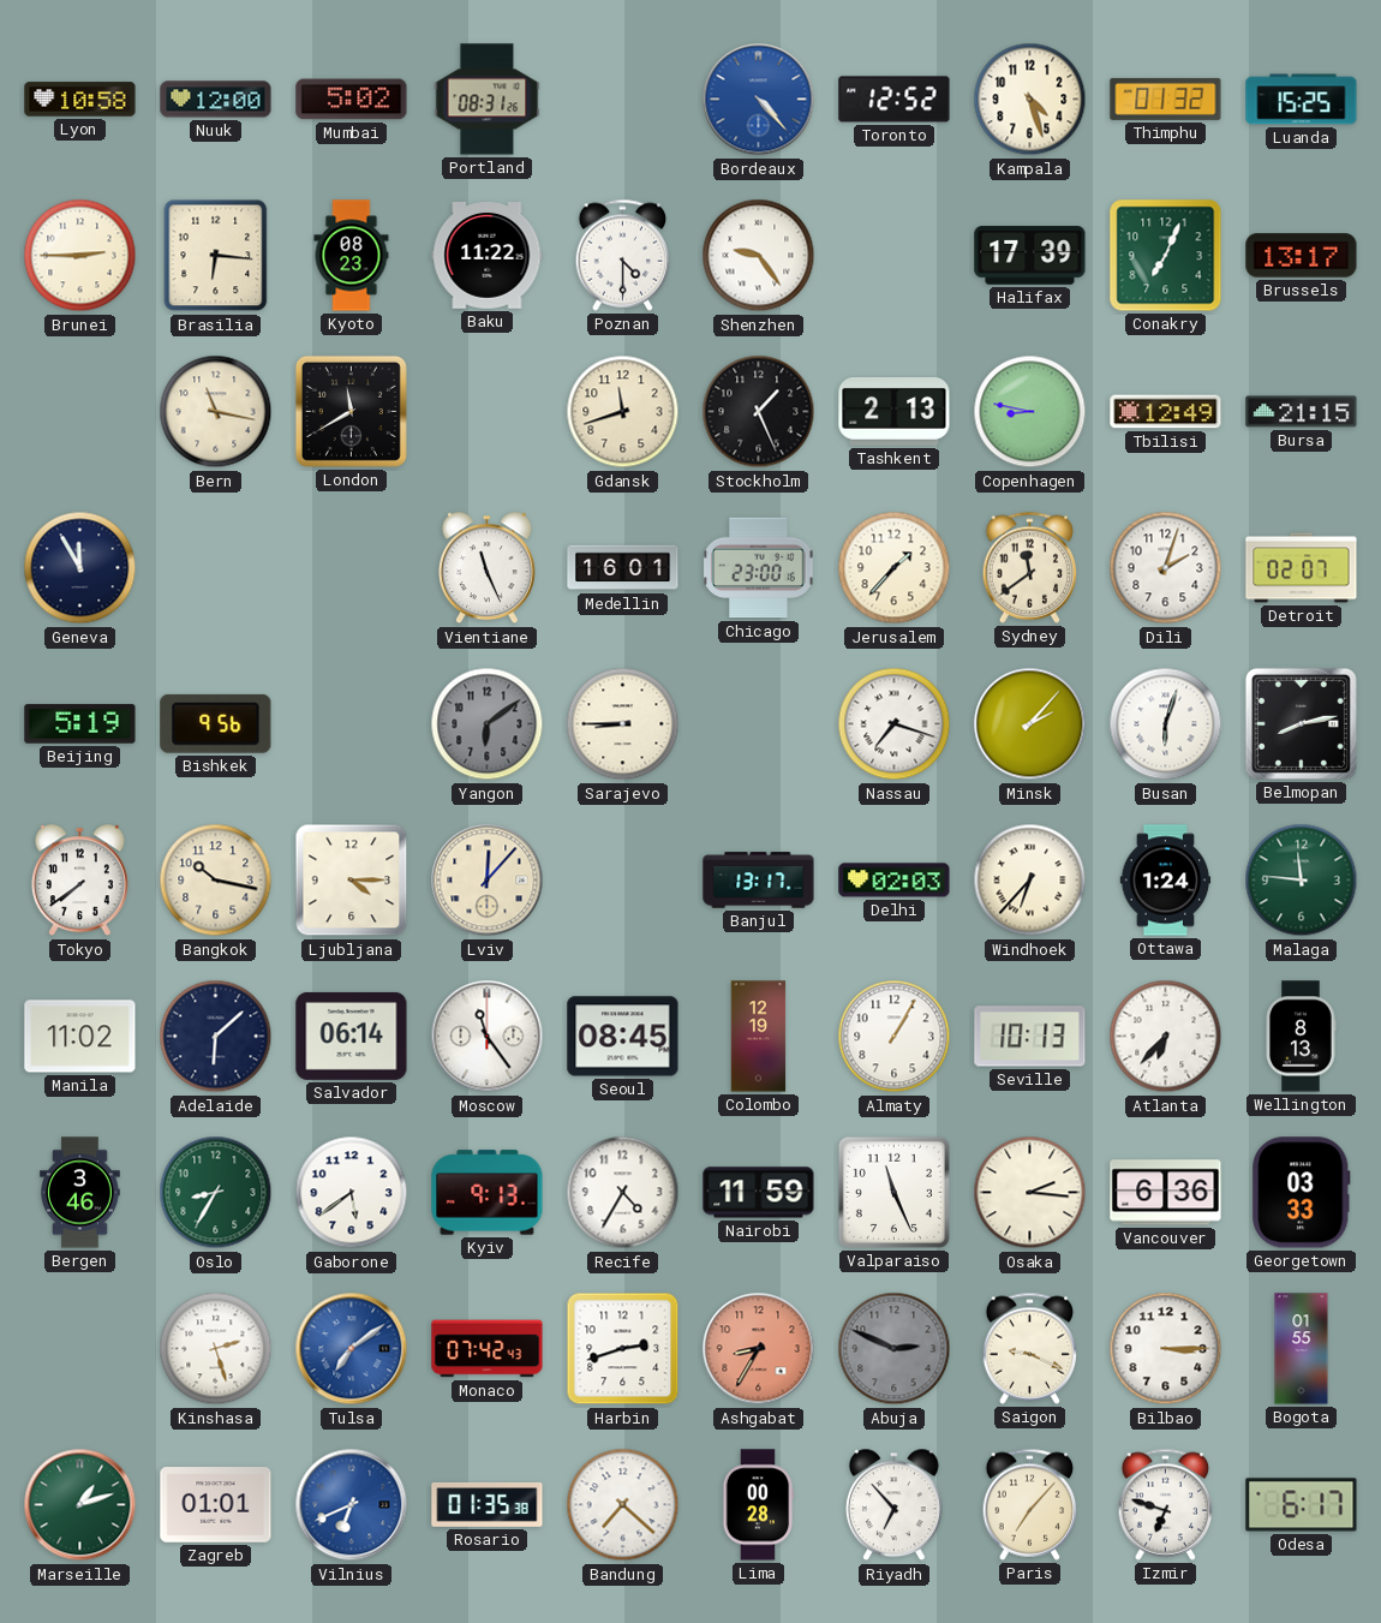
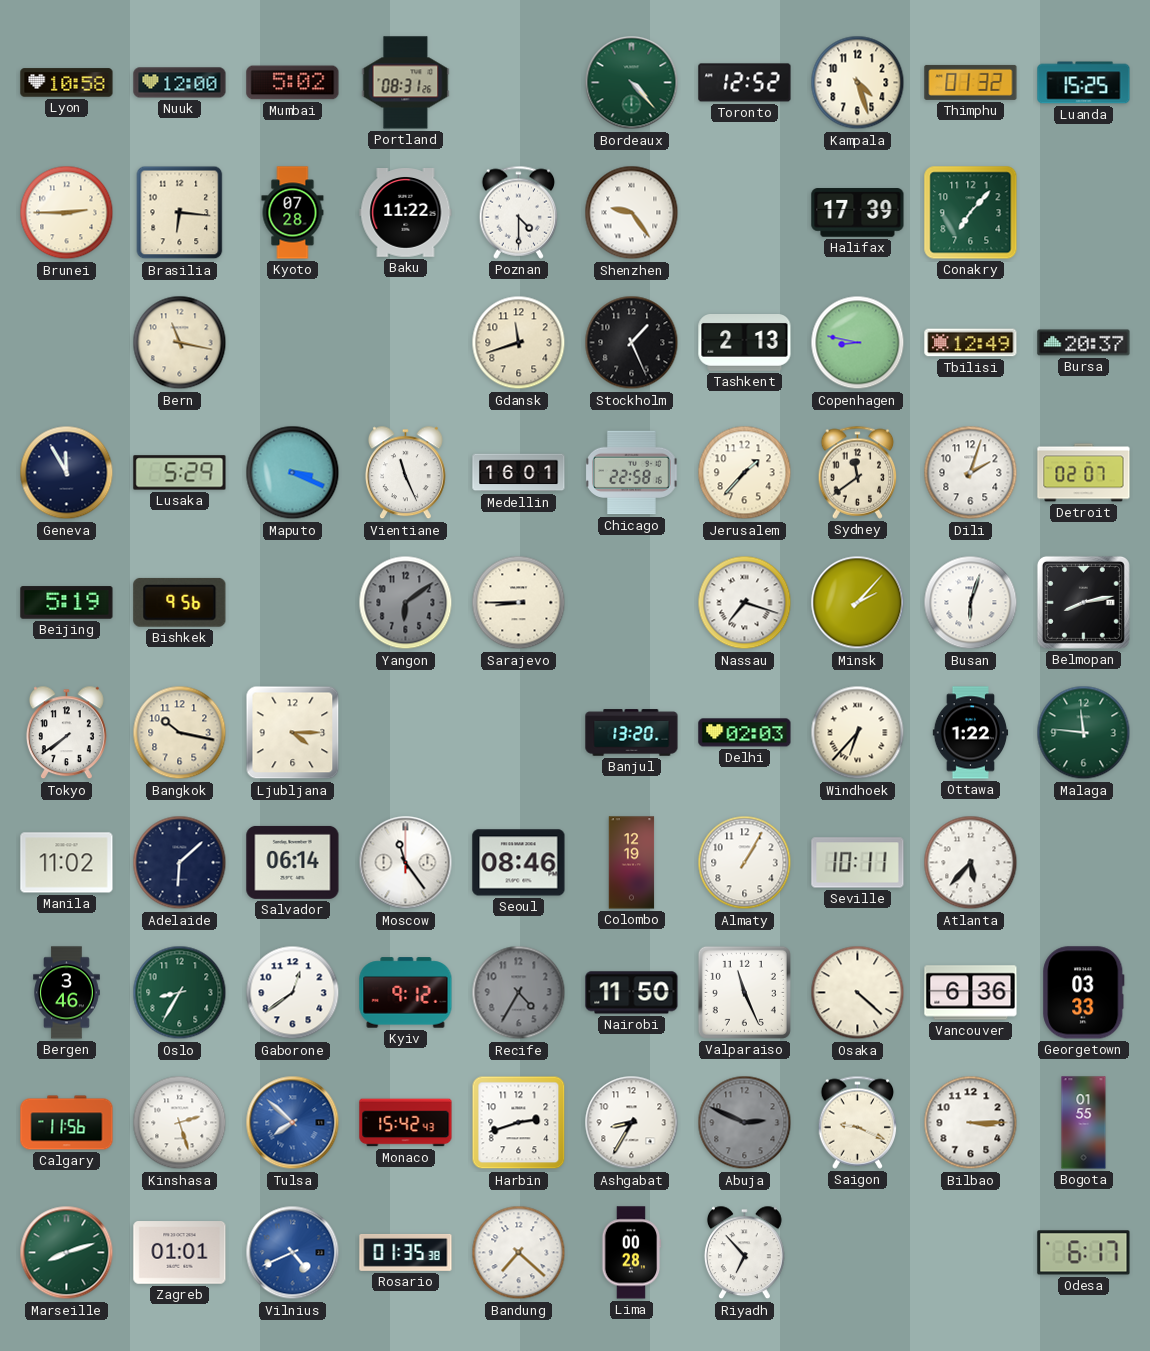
Bordeaux dial: blue -> green (632, 83)
Kyoto: 08:23 -> 07:28 (293, 213)
Conakry: 7:04 -> 7:07 (971, 213)
Brussels: 13:17 -> none (1302, 256)
London: 11:40 -> none (351, 411)
Bursa: 21:15 -> 20:37 (1084, 343)
Lusaka: none -> 5:29 (180, 473)
Maputo: none -> 3:19 (293, 473)
Chicago: 23:00 -> 22:58 (632, 473)
Lviv: 12:07 -> none (488, 881)
Banjul: 13:17 -> 13:20 (632, 733)
Ottawa: 1:24 -> 1:22 (971, 733)
Seoul: 08:45 -> 08:46 (519, 863)
Seville: 10:13 -> 10:11 (858, 863)
Atlanta: 6:37 -> 5:37 (971, 863)
Wellington: 8:13 -> none (1301, 1037)
Gaborone: 5:39 -> 12:39 (293, 993)
Kyiv: 9:13 -> 9:12 (406, 993)
Recife dial: white -> grey (519, 993)
Nairobi: 11:59 -> 11:50 (632, 993)
Osaka: 2:16 -> 4:22 (858, 993)
Calgary: none -> 11:56 (67, 1123)
Tulsa: 7:09 -> 7:52 (293, 1123)
Monaco: 07:42 -> 15:42 (406, 1123)
Ashgabat dial: salmon -> white (632, 1123)
Marseille: 1:12 -> 8:12 (67, 1253)
Vilnius: 6:41 -> 4:41 (293, 1253)
Paris: 7:07 -> none (1030, 1504)
Izmir: 6:48 -> none (1166, 1504)
